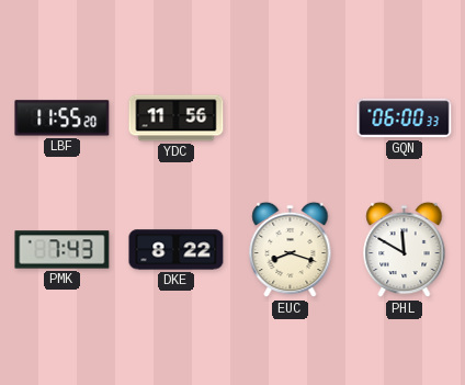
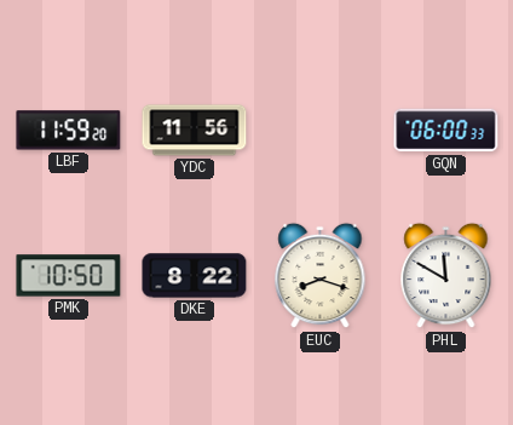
LBF: 11:55 -> 11:59 (69, 131)
PMK: 7:43 -> 10:50 (69, 276)
